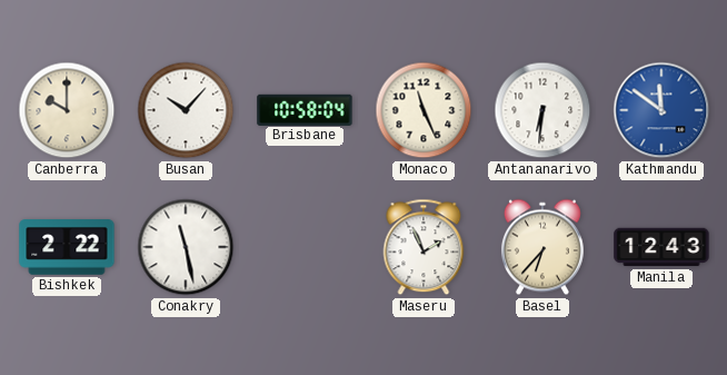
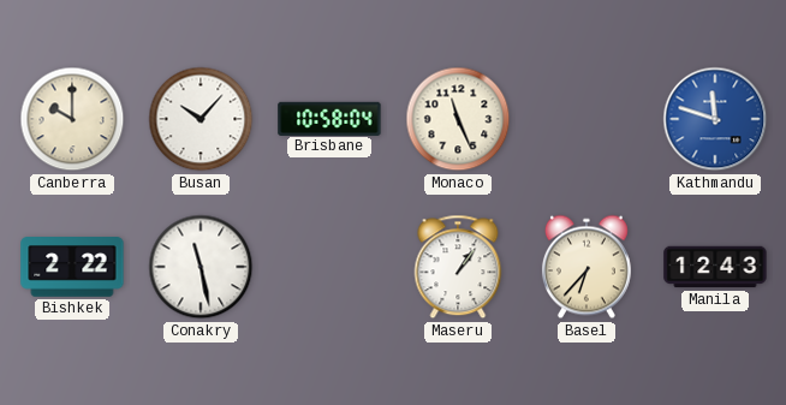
Antananarivo: 6:31 -> none (542, 110)
Kathmandu: 11:51 -> 11:48 (715, 119)
Maseru: 1:56 -> 1:06 (458, 267)
